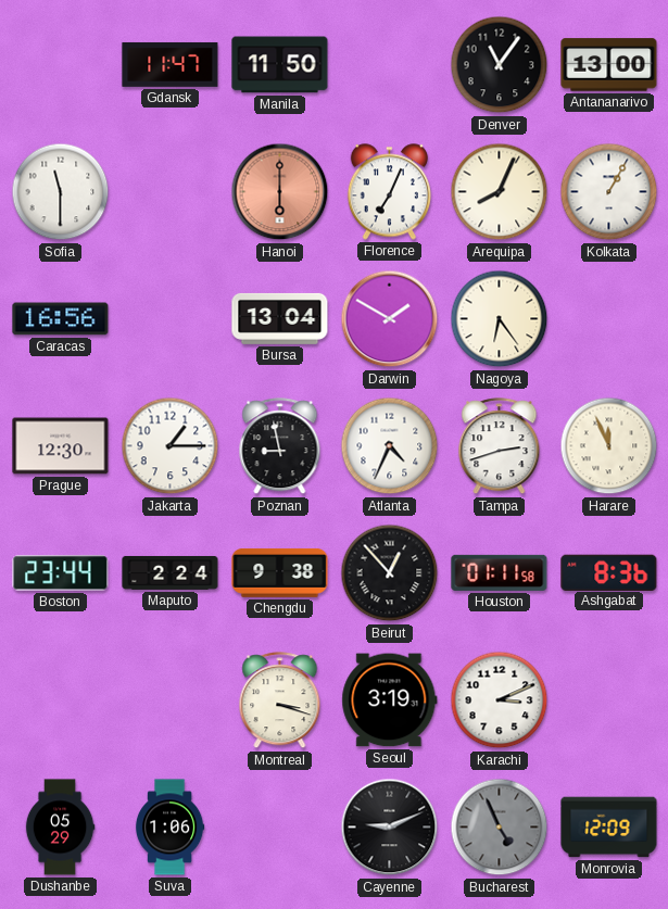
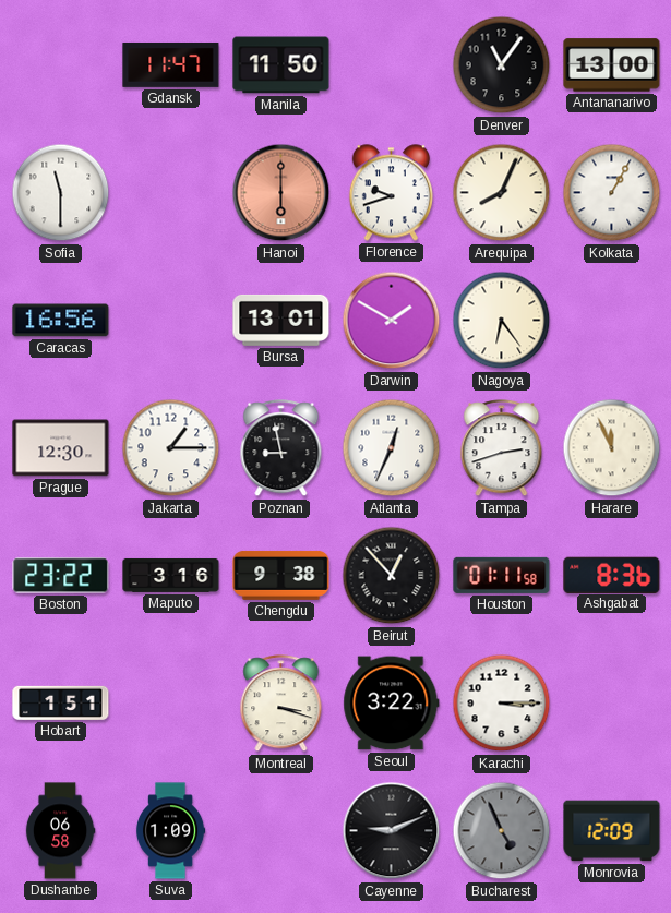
Florence: 7:04 -> 9:42 (391, 193)
Bursa: 13:04 -> 13:01 (281, 320)
Atlanta: 4:34 -> 12:34 (392, 448)
Boston: 23:44 -> 23:22 (61, 576)
Maputo: 2:24 -> 3:16 (171, 575)
Hobart: none -> 1:51 (61, 702)
Seoul: 3:19 -> 3:22 (392, 704)
Karachi: 3:11 -> 3:15 (502, 704)
Dushanbe: 05:29 -> 06:58 (60, 831)
Suva: 1:06 -> 1:09 (170, 831)
